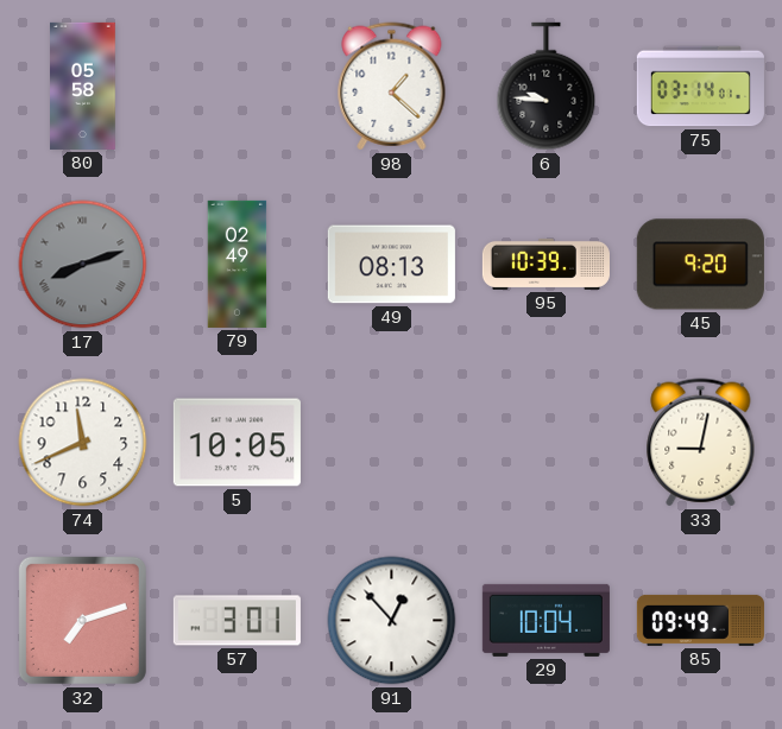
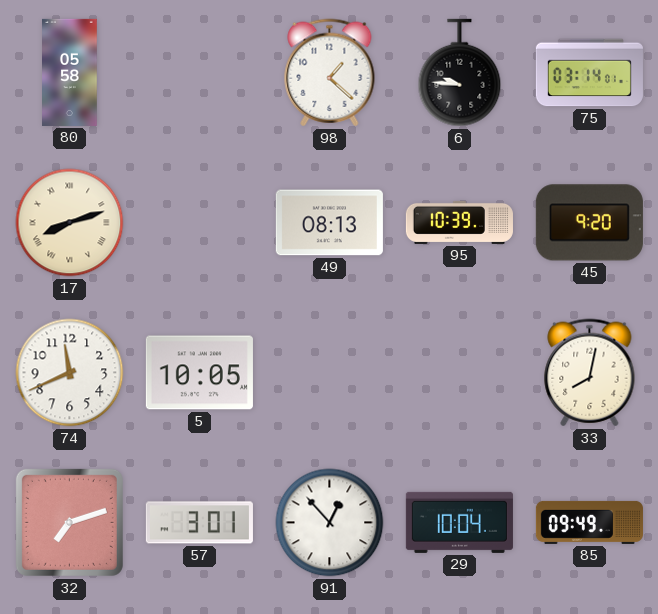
17 dial: grey -> cream (70, 223)
79: 02:49 -> none (238, 264)
33: 9:02 -> 8:02 (590, 373)
